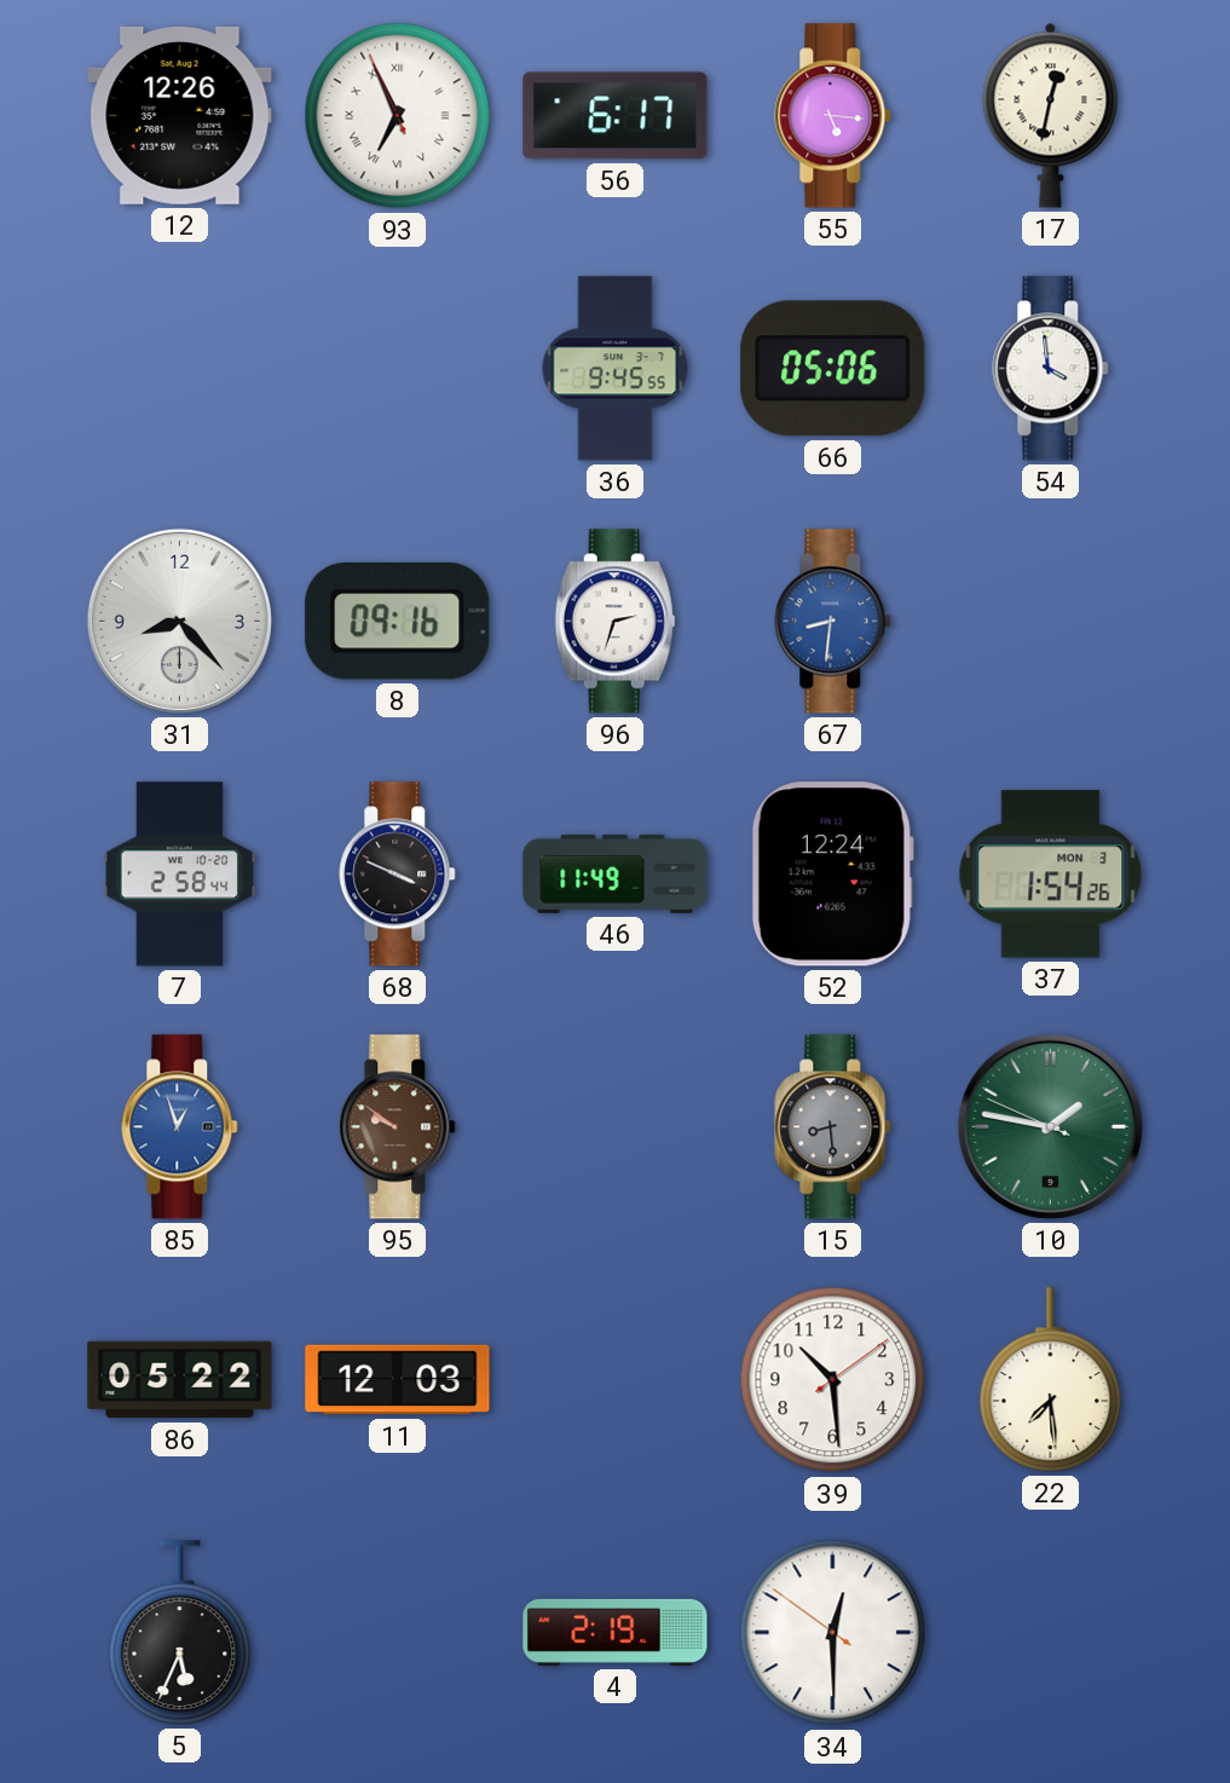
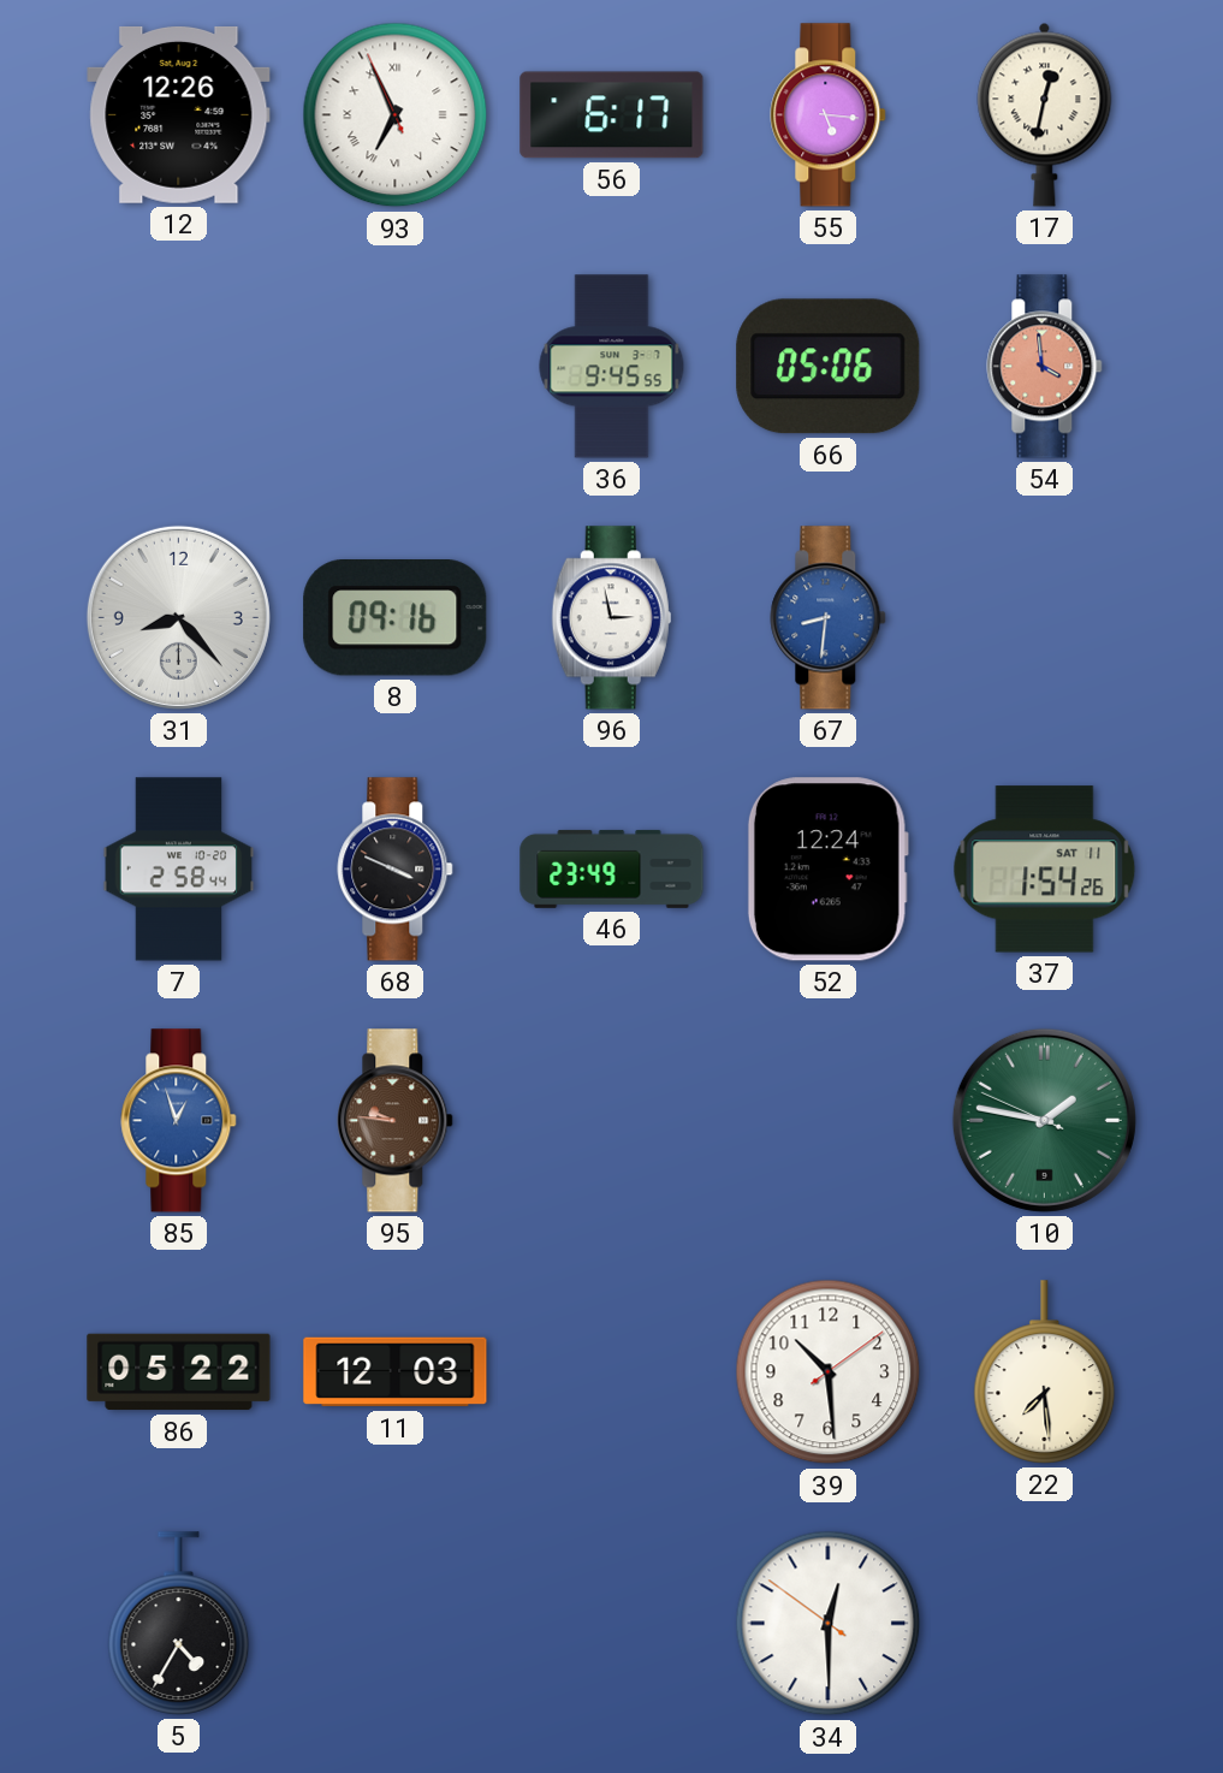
54 dial: white -> salmon (1045, 367)
96: 2:33 -> 2:58 (611, 618)
46: 11:49 -> 23:49 (612, 868)
37 date: MON 3 -> SAT 11 (1045, 870)
95: 9:51 -> 9:46 (396, 1121)
15: 8:29 -> none (833, 1127)
5: 5:34 -> 4:35 (179, 1624)
4: 2:19 -> none (616, 1632)
